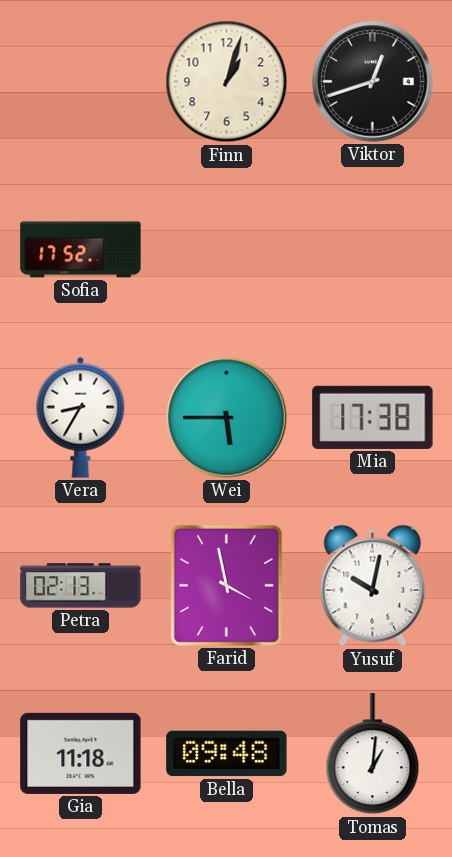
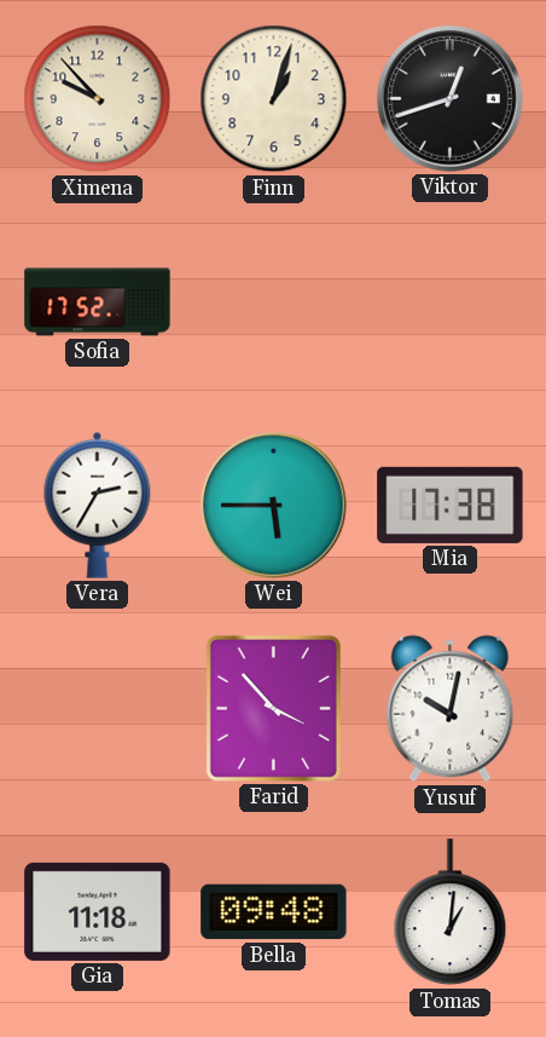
Ximena: none -> 9:53 (98, 99)
Vera: 8:35 -> 2:35 (98, 505)
Petra: 02:13 -> none (81, 586)
Farid: 3:58 -> 3:53 (273, 708)
